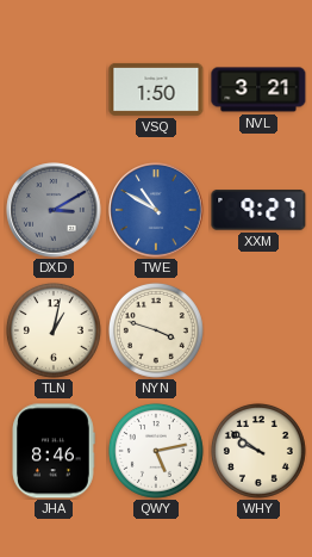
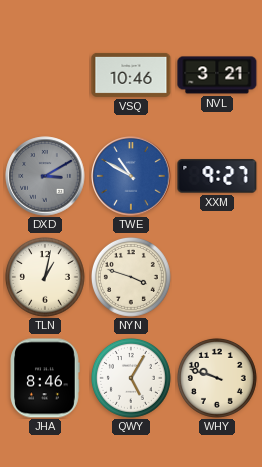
VSQ: 1:50 -> 10:46 (131, 75)
QWY: 5:13 -> 5:05 (131, 378)
WHY: 9:51 -> 9:48 (217, 378)
